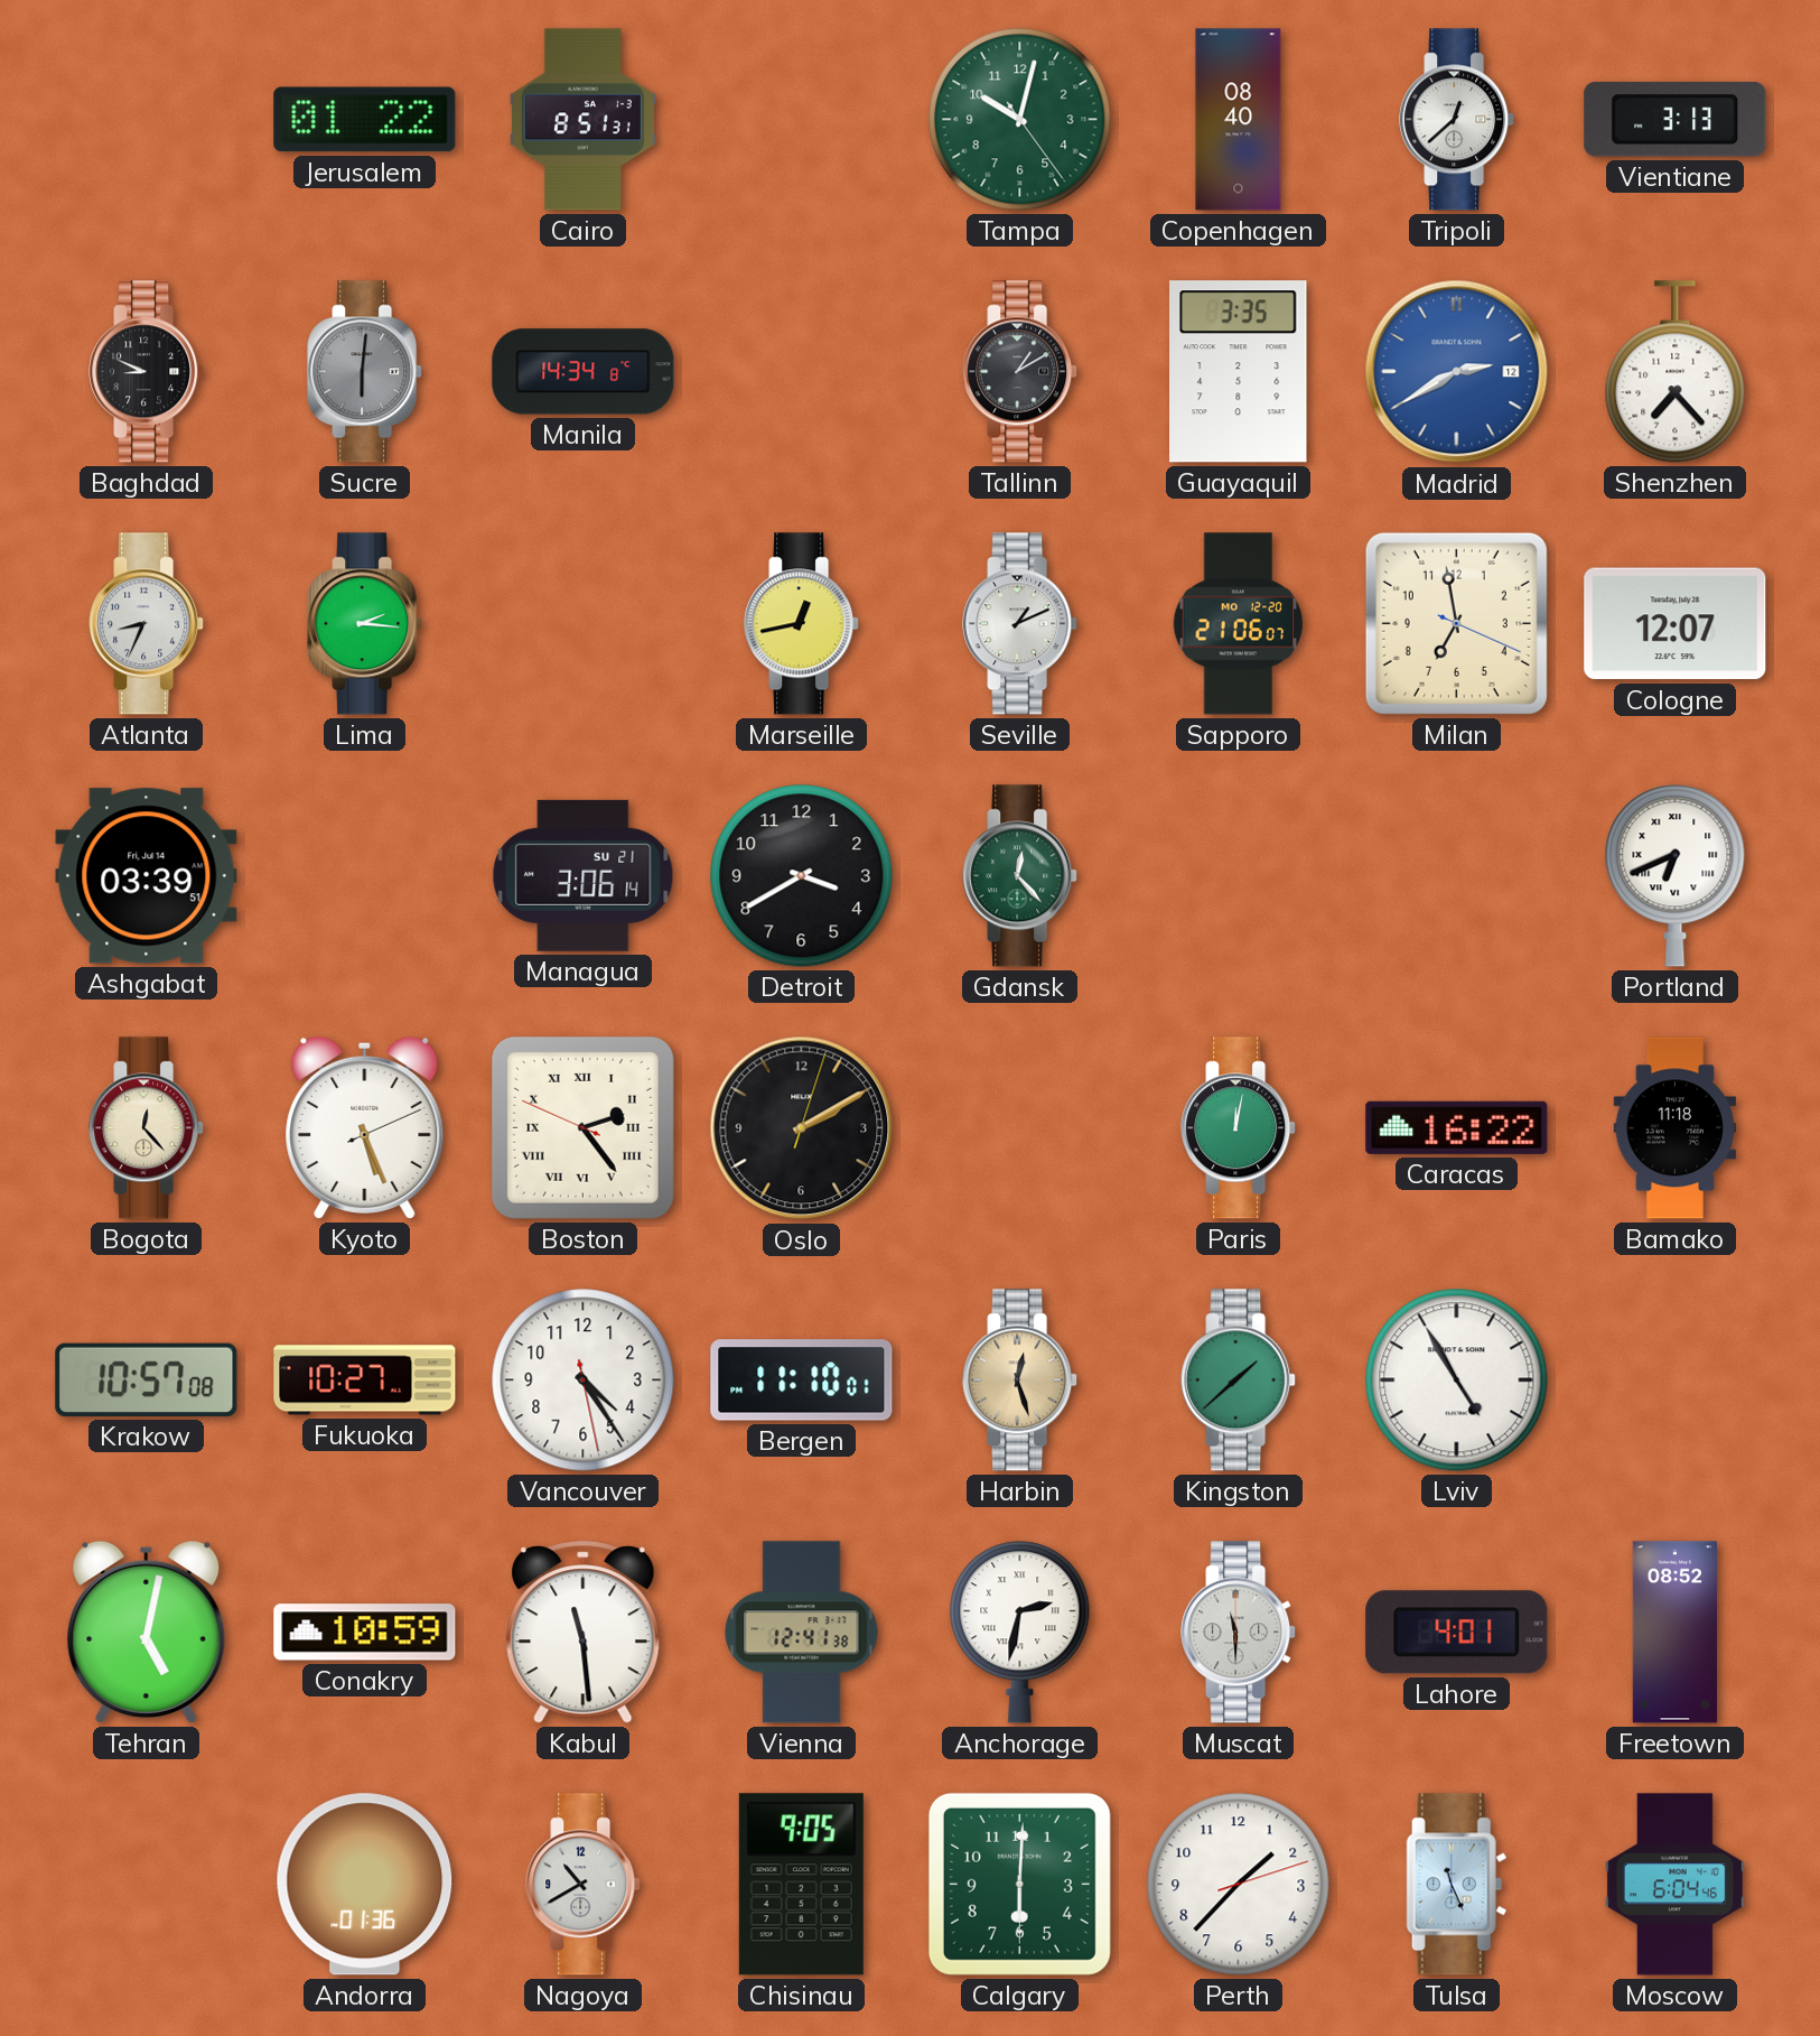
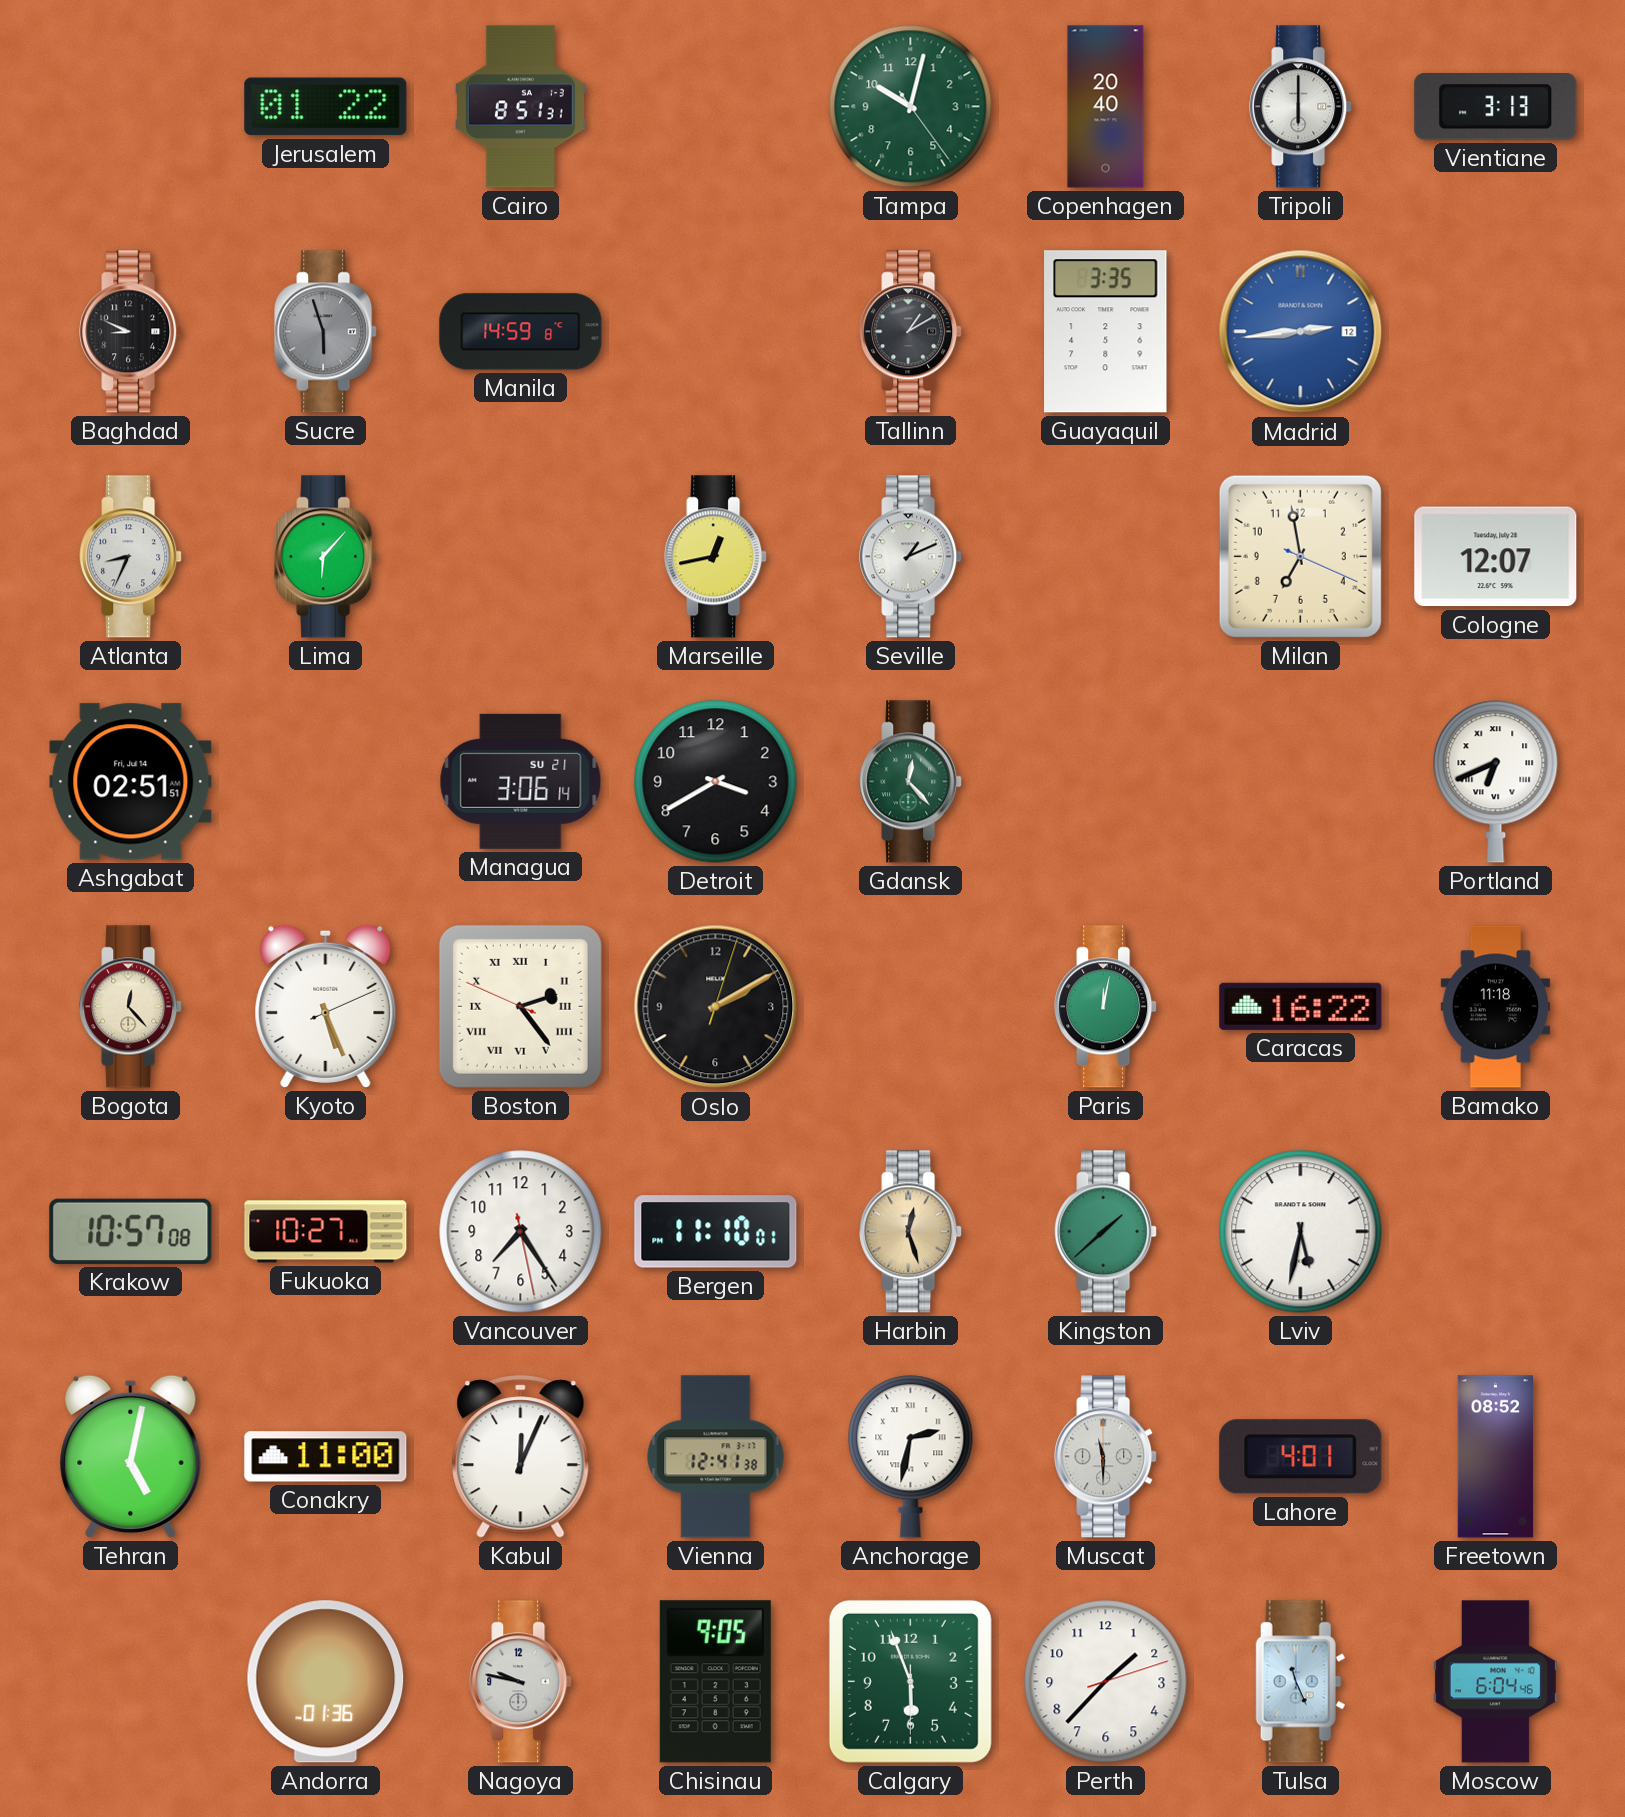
Copenhagen: 08:40 -> 20:40 (1106, 107)
Tripoli: 12:38 -> 6:00 (1301, 107)
Sucre: 6:01 -> 5:57 (326, 332)
Manila: 14:34 -> 14:59 (521, 332)
Madrid: 2:40 -> 2:44 (1301, 332)
Shenzhen: 7:23 -> none (1676, 372)
Lima: 2:16 -> 6:07 (326, 557)
Sapporo: 21:06 -> none (1239, 624)
Ashgabat: 03:39 -> 02:51 (131, 782)
Vancouver: 4:24 -> 7:24 (521, 1232)
Lviv: 4:55 -> 5:32 (1301, 1232)
Conakry: 10:59 -> 11:00 (326, 1457)
Kabul: 11:29 -> 12:04 (521, 1457)
Nagoya: 10:40 -> 9:47 (521, 1682)
Calgary: 6:00 -> 5:56 (910, 1681)
